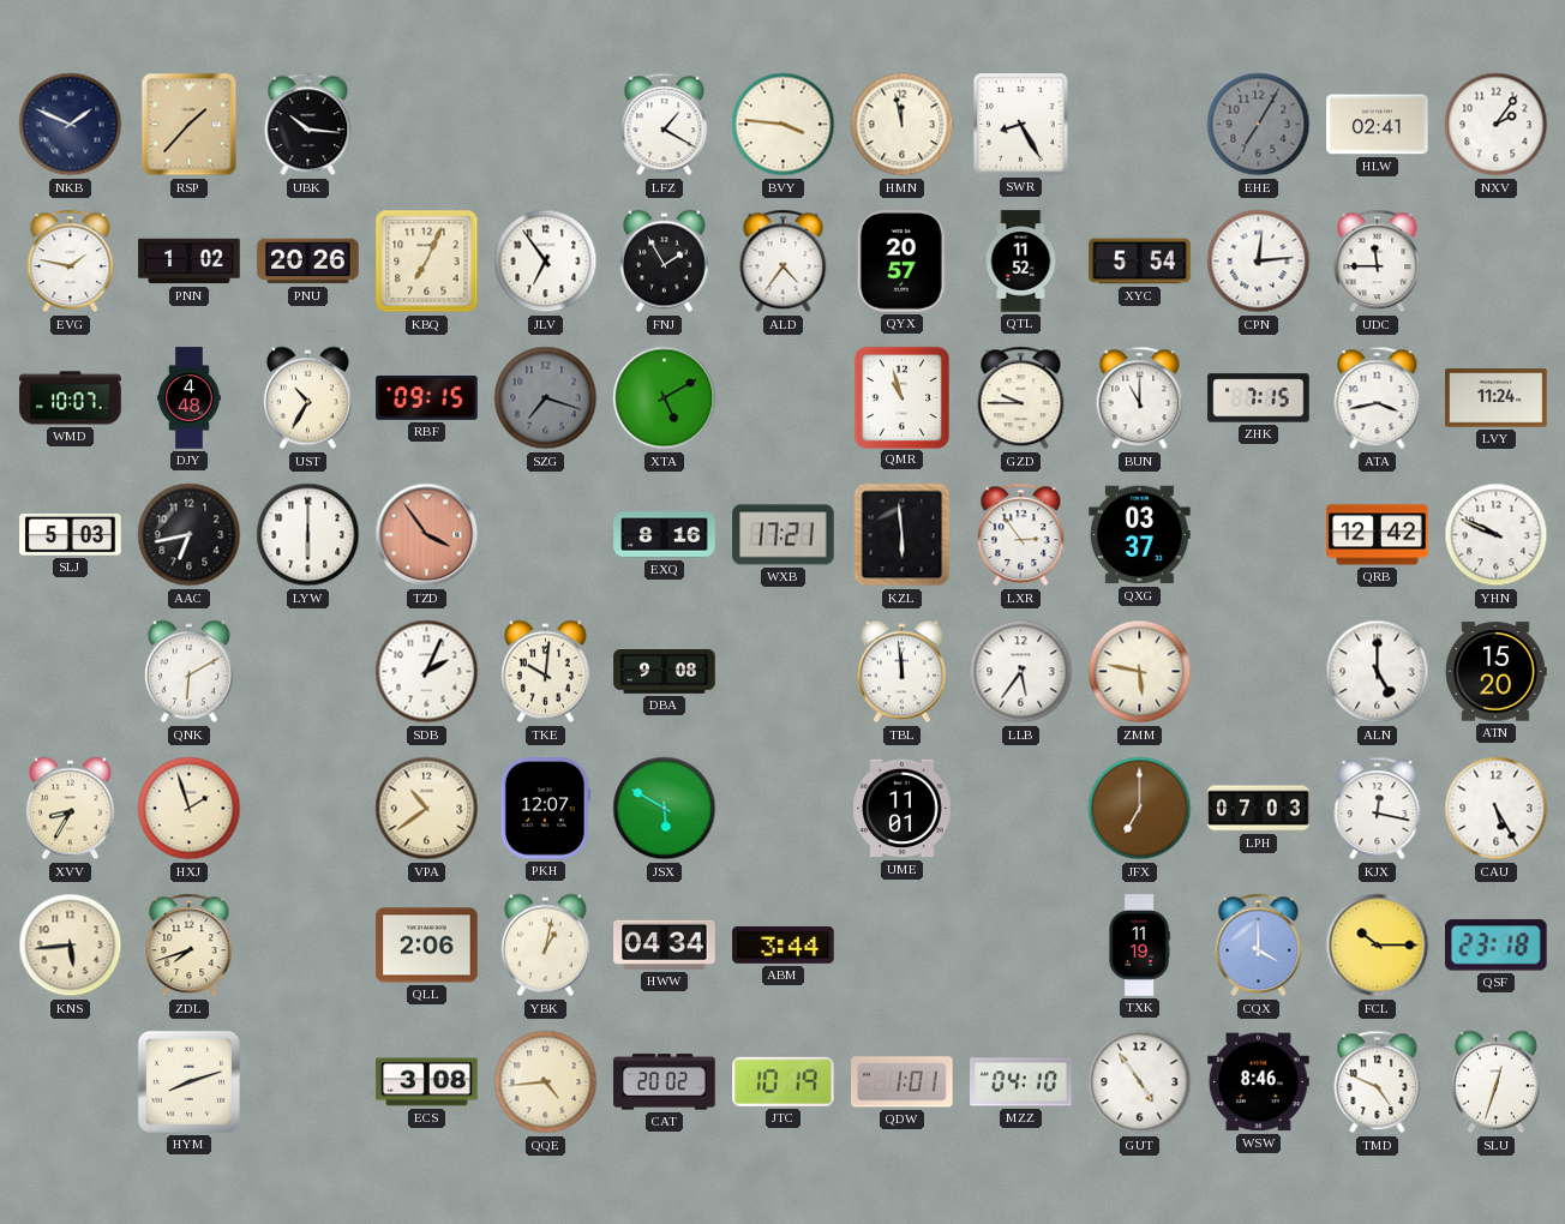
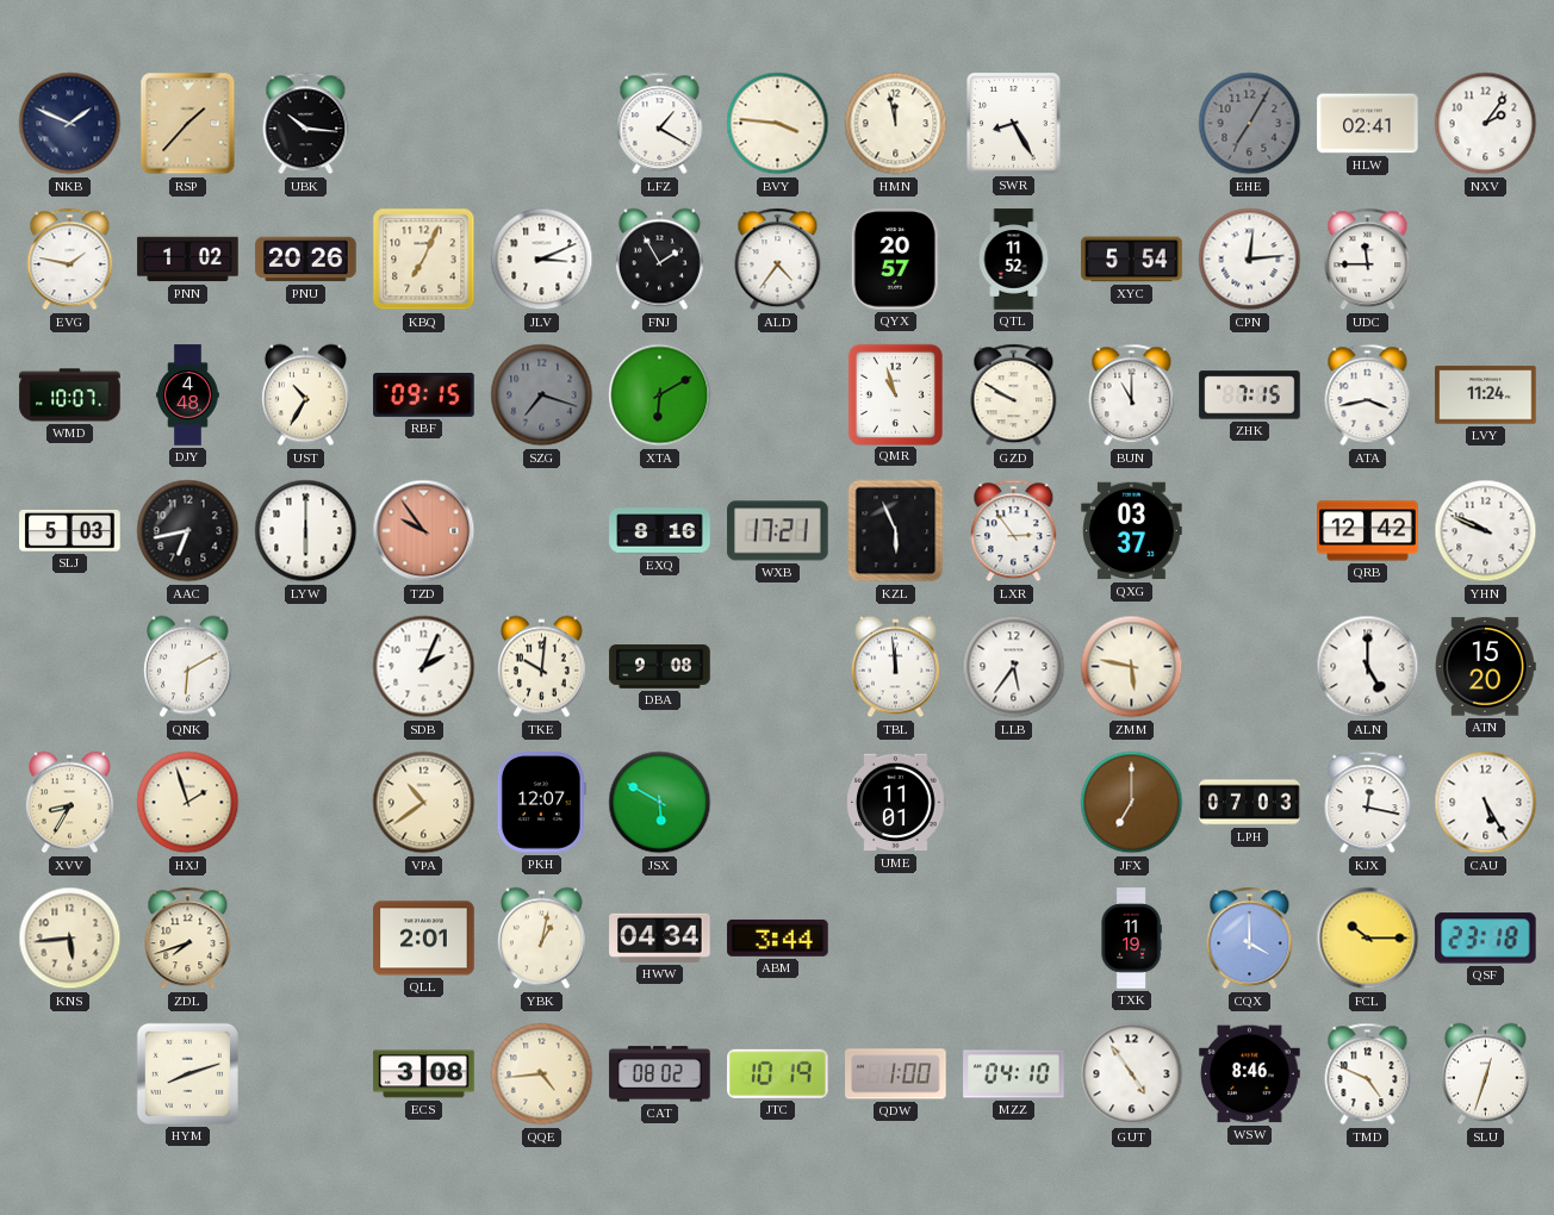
JLV: 6:54 -> 3:11 (542, 260)
XTA: 5:10 -> 6:10 (660, 395)
GZD: 9:45 -> 9:50 (1014, 395)
TZD: 3:54 -> 9:54 (424, 531)
KZL: 5:59 -> 5:56 (896, 531)
QLL: 2:06 -> 2:01 (424, 939)
CAT: 20:02 -> 08:02 (660, 1074)
QDW: 1:01 -> 1:00 (896, 1074)
